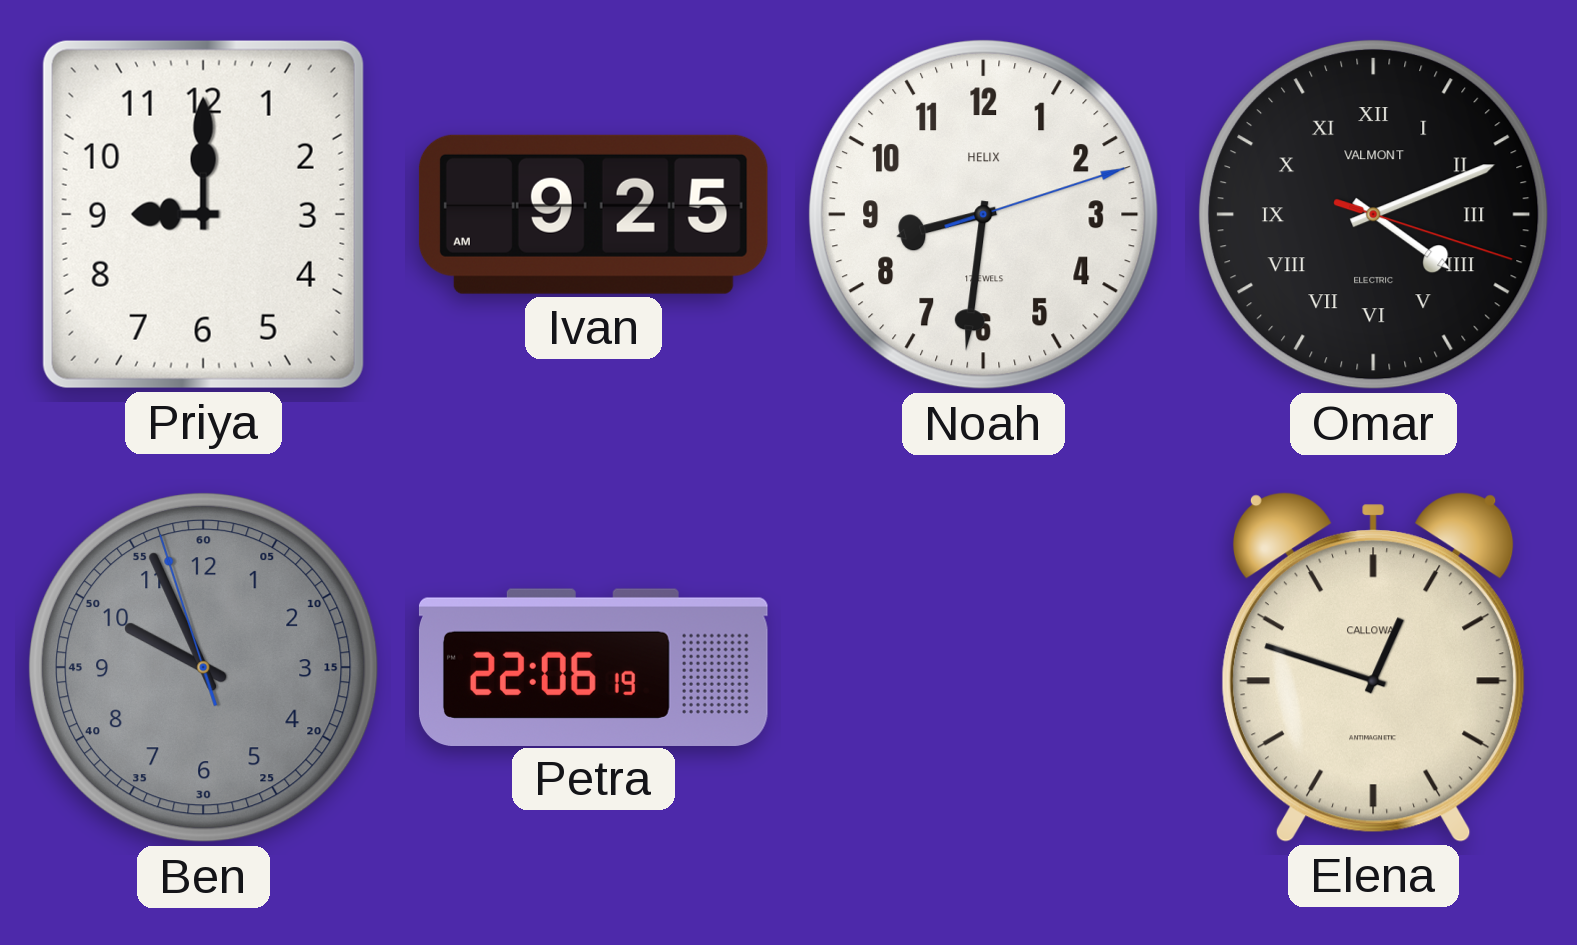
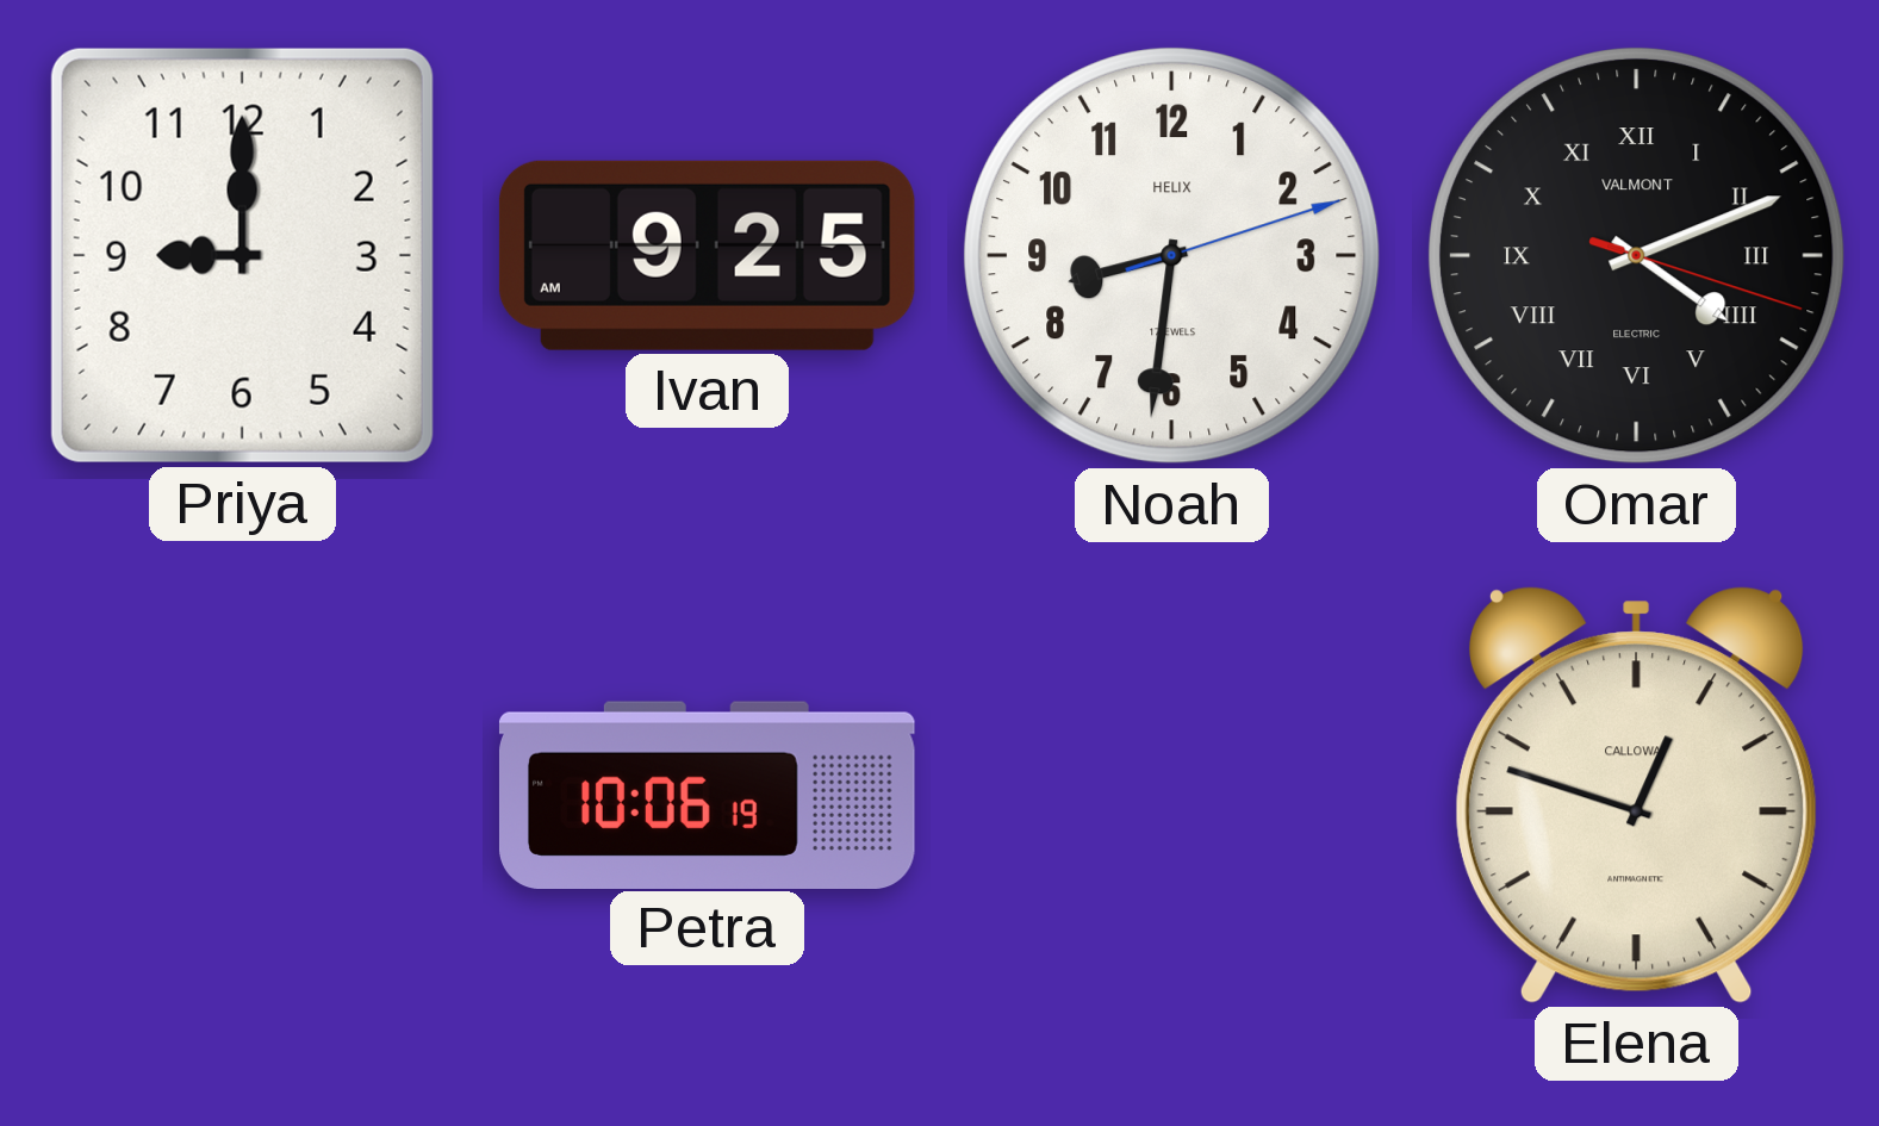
Ben: 9:55 -> none (204, 668)
Petra: 22:06 -> 10:06 (707, 795)
